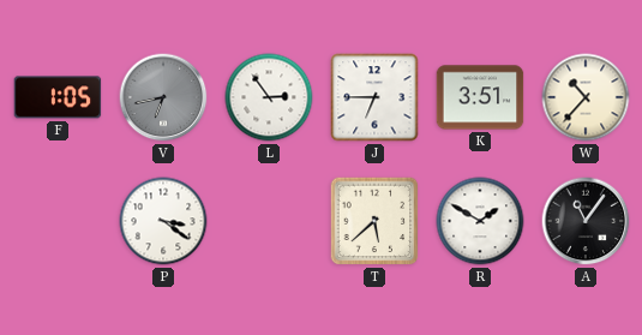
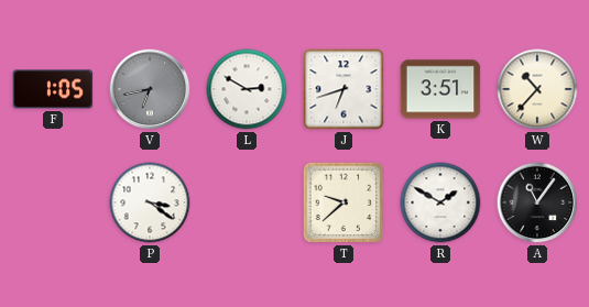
L: 2:54 -> 2:50 (247, 89)
J: 6:45 -> 6:42 (343, 89)
T: 5:38 -> 9:38 (343, 202)
